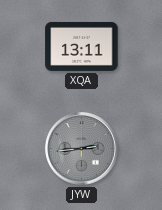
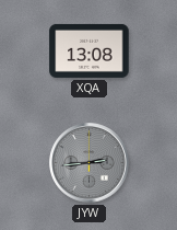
XQA: 13:11 -> 13:08 (90, 50)
